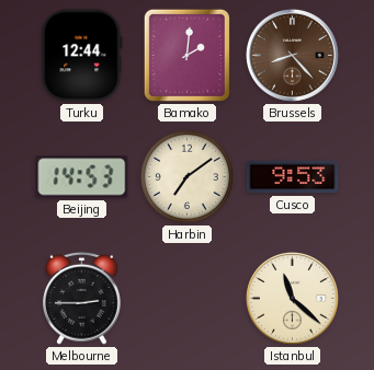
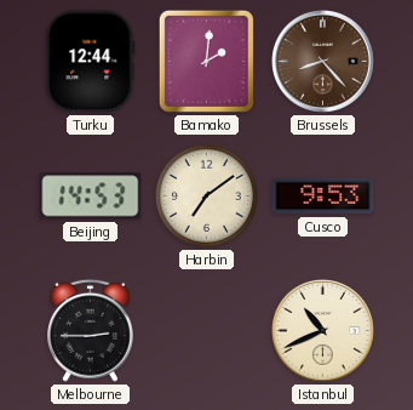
Istanbul: 11:22 -> 10:41 (322, 330)
